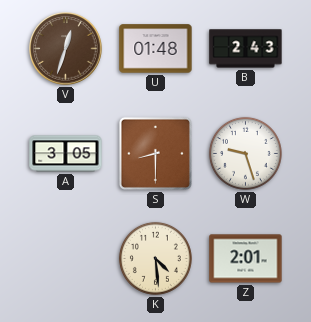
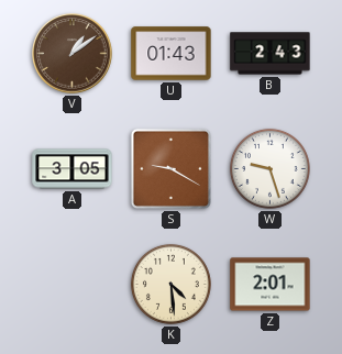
V: 12:33 -> 1:09 (73, 54)
U: 01:48 -> 01:43 (172, 54)
S: 8:30 -> 9:20 (170, 168)
